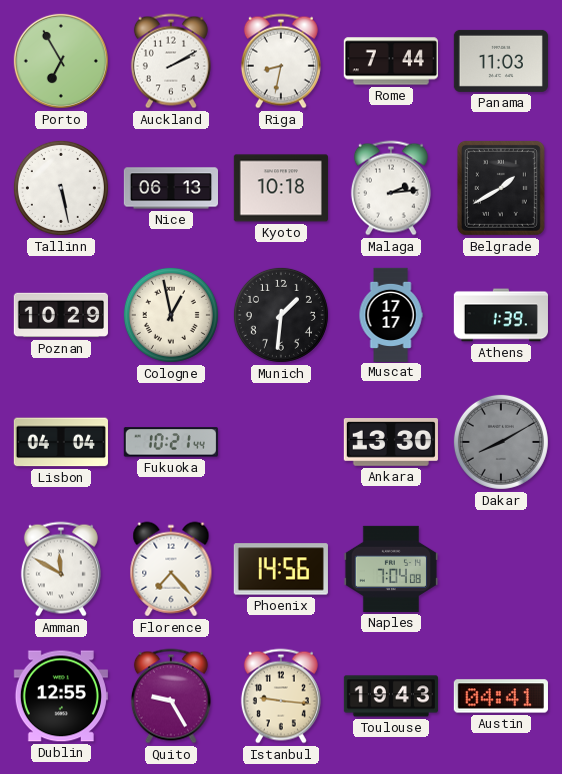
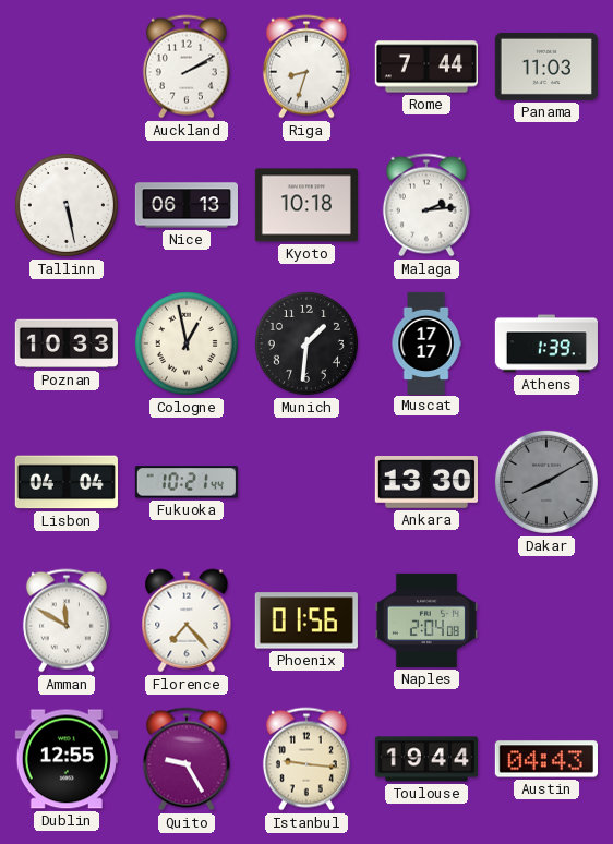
Porto: 6:55 -> none (61, 61)
Riga: 8:32 -> 8:33 (306, 67)
Belgrade: 1:40 -> none (501, 188)
Poznan: 10:29 -> 10:33 (67, 343)
Phoenix: 14:56 -> 01:56 (306, 620)
Naples: 7:04 -> 2:04 (426, 620)
Toulouse: 19:43 -> 19:44 (426, 759)
Austin: 04:41 -> 04:43 (546, 759)
